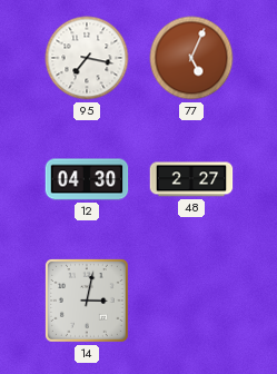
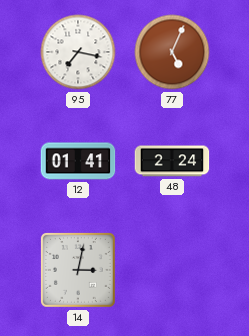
12: 04:30 -> 01:41 (78, 161)
48: 2:27 -> 2:24 (172, 161)
